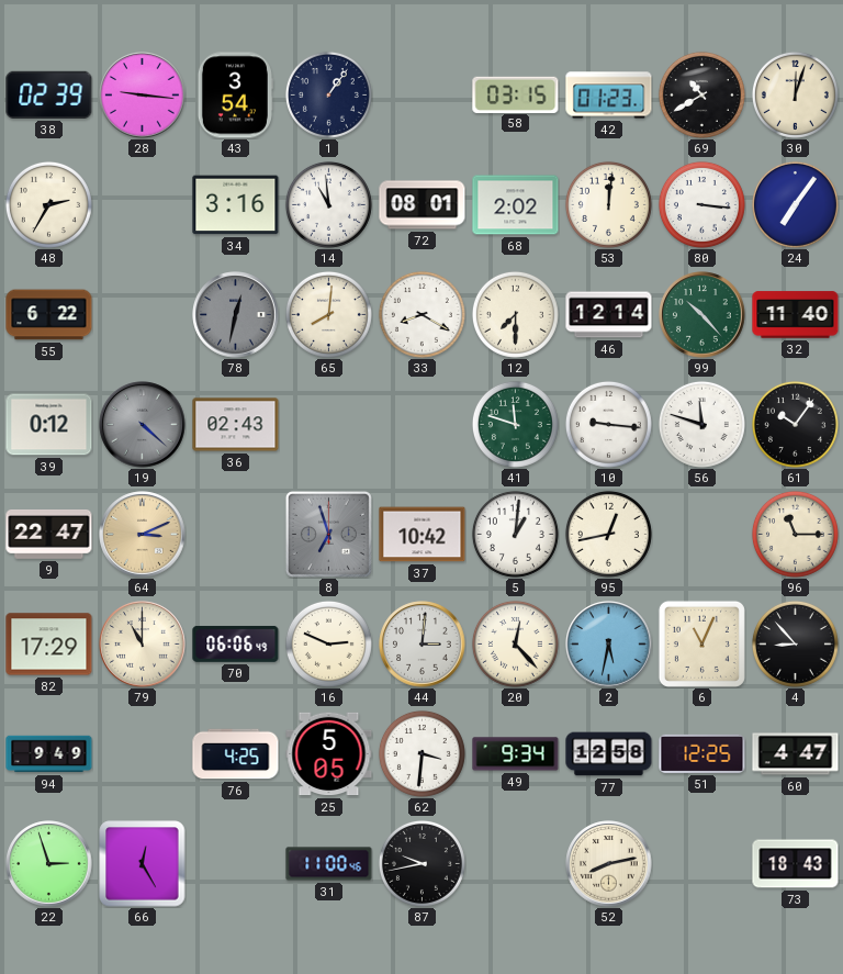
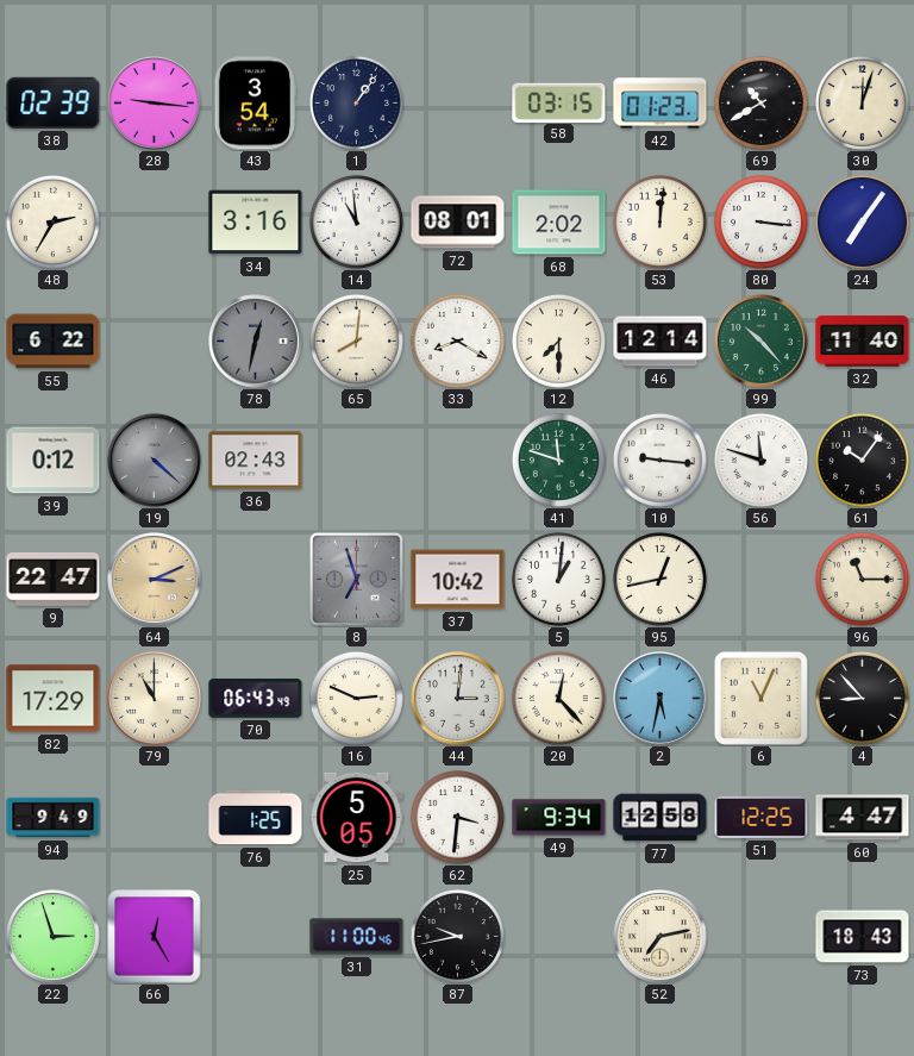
70: 06:06 -> 06:43 (256, 698)
76: 4:25 -> 1:25 (256, 818)
52: 8:13 -> 7:13 (661, 937)
